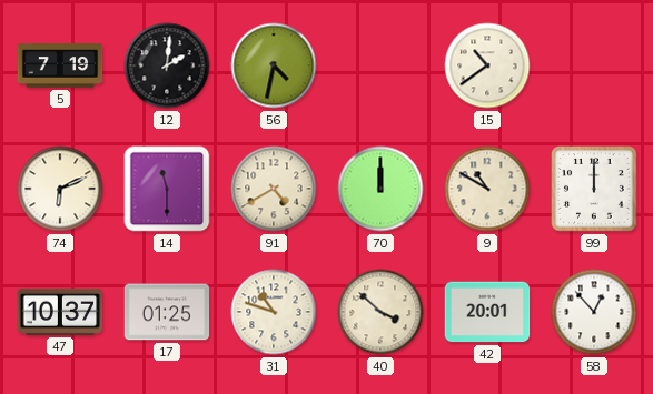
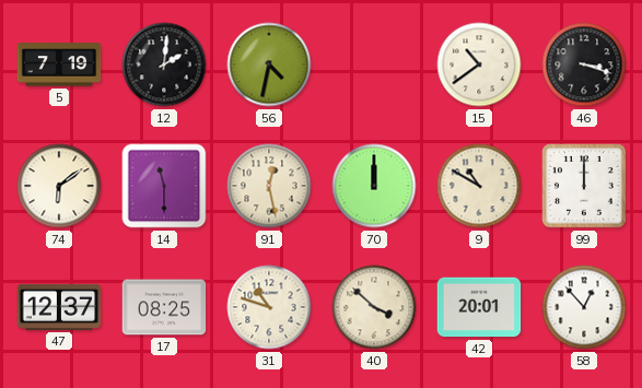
46: none -> 3:18 (584, 64)
74: 6:11 -> 6:09 (59, 186)
91: 4:40 -> 12:28 (269, 186)
47: 10:37 -> 12:37 (59, 307)
17: 01:25 -> 08:25 (164, 307)
